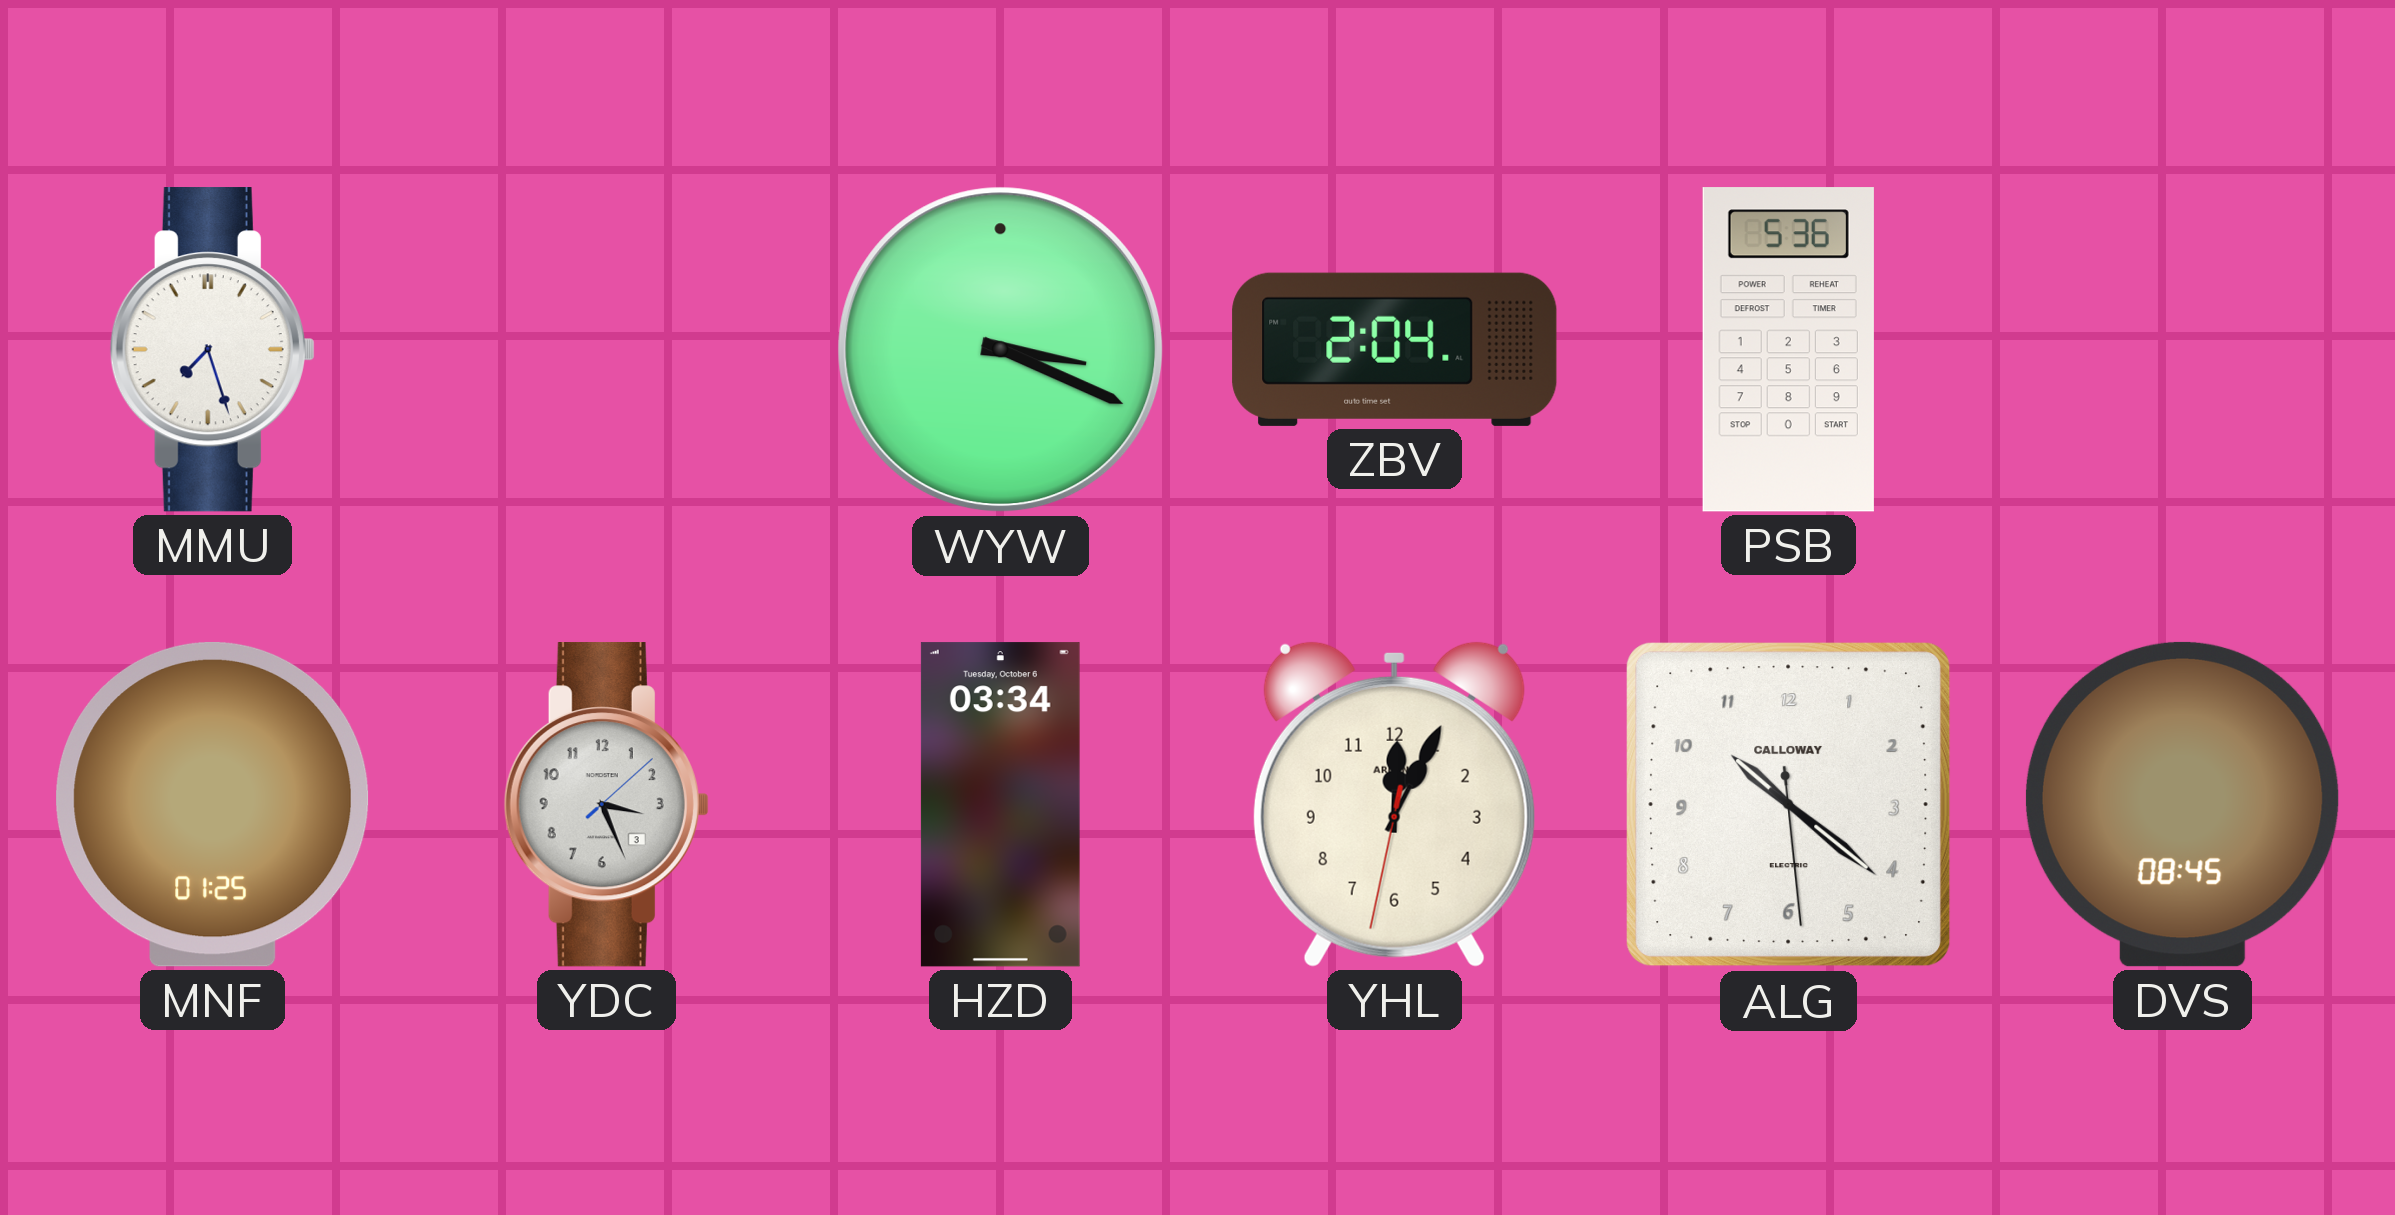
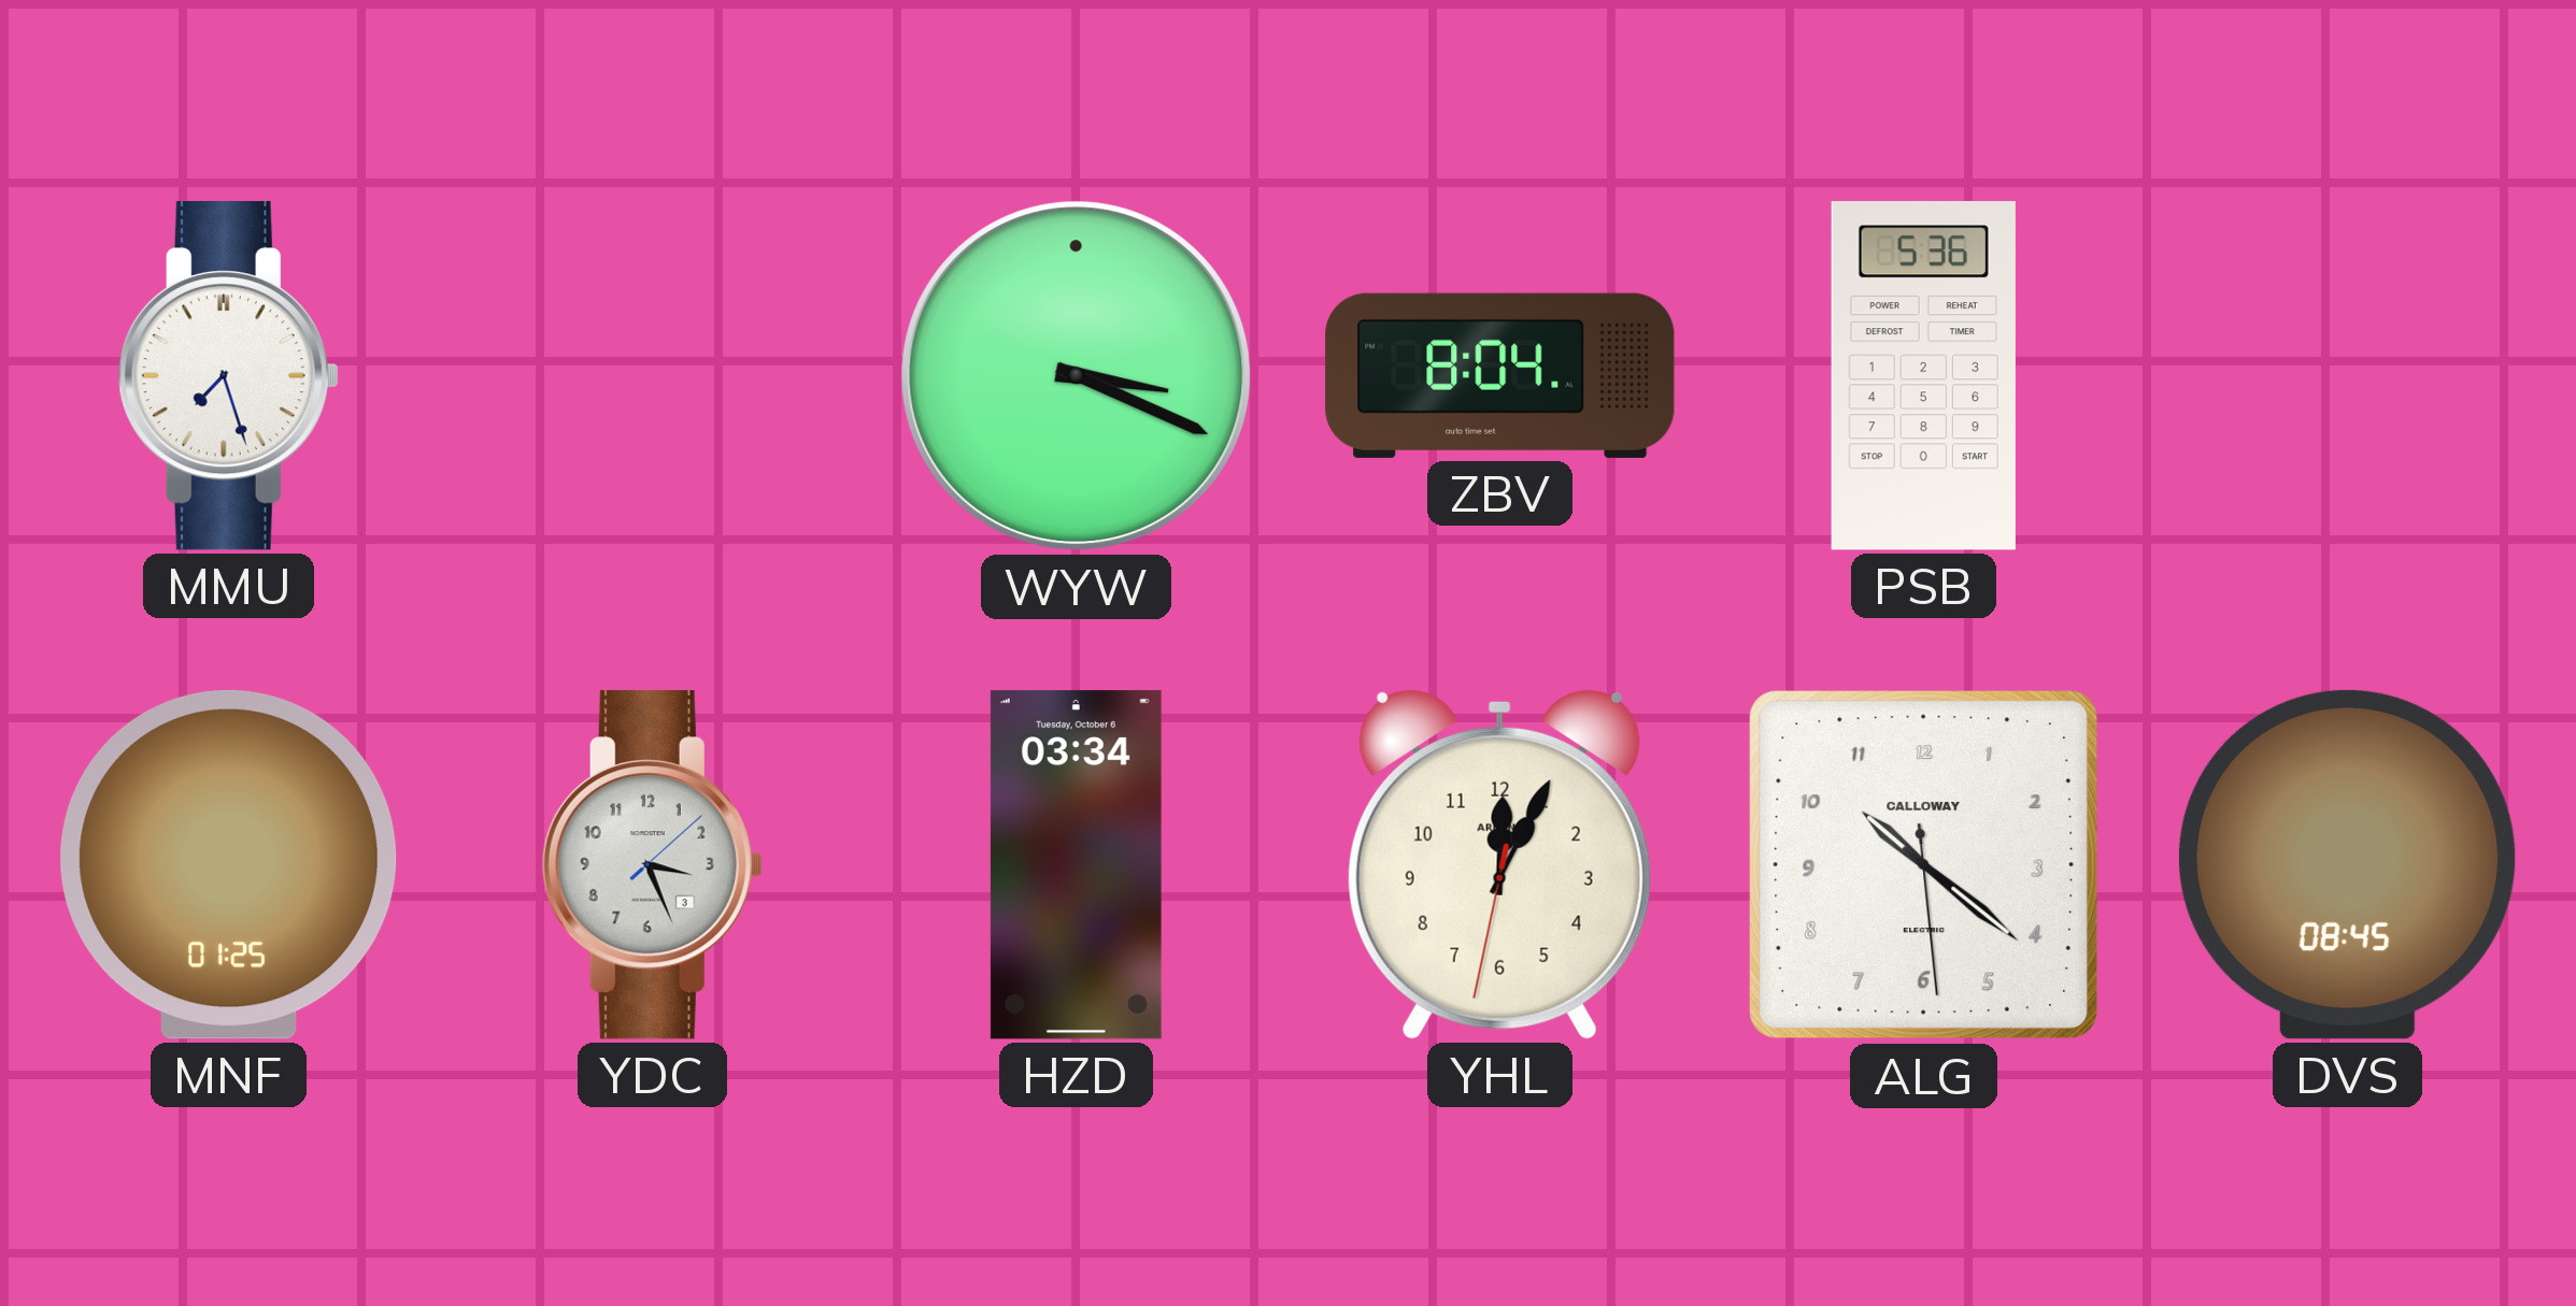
ZBV: 2:04 -> 8:04 (1500, 375)
